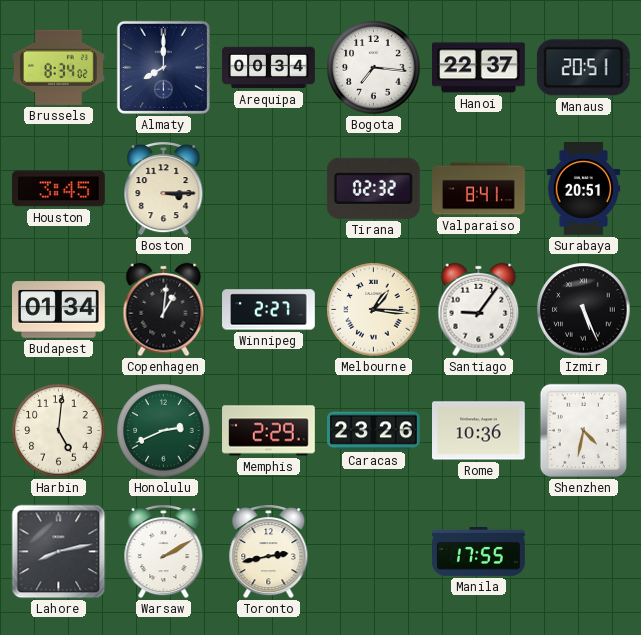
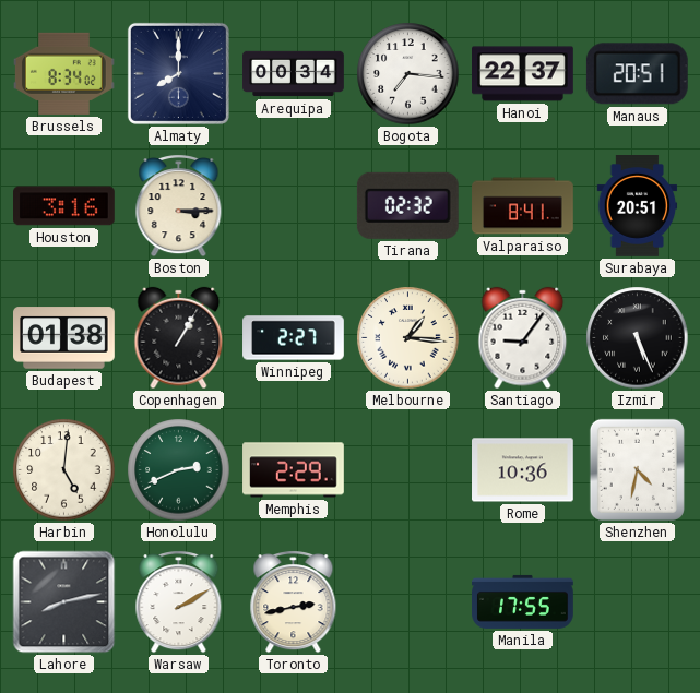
Houston: 3:45 -> 3:16 (64, 206)
Budapest: 01:34 -> 01:38 (64, 338)
Copenhagen: 1:01 -> 1:05 (179, 338)
Caracas: 23:26 -> none (374, 431)
